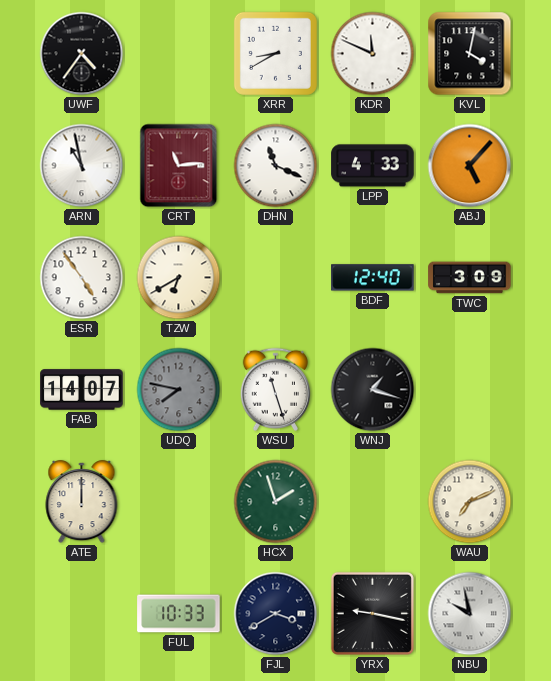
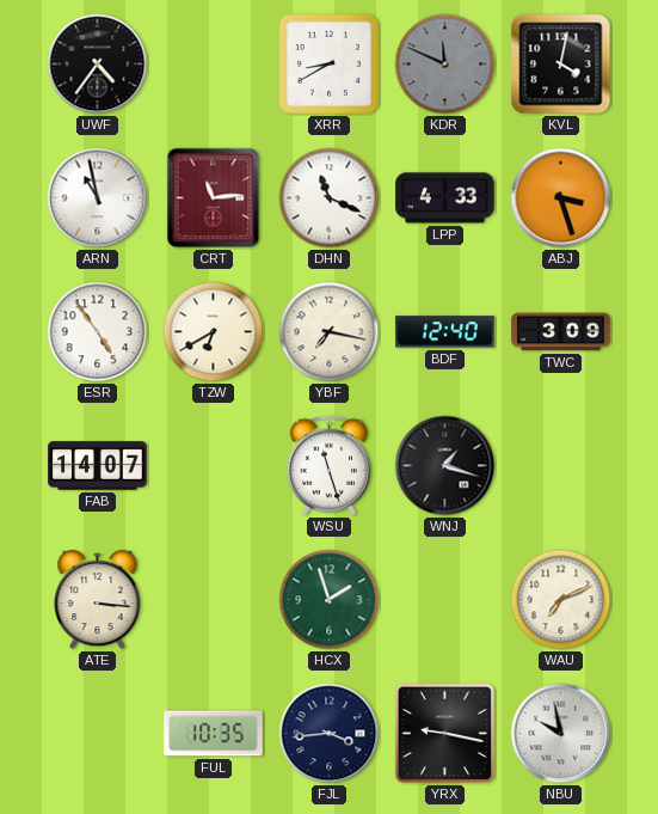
KDR dial: white -> grey (445, 65)
ABJ: 5:07 -> 3:27 (561, 198)
YBF: none -> 7:17 (330, 332)
UDQ: 7:47 -> none (179, 390)
ATE: 12:00 -> 3:16 (98, 600)
FUL: 10:33 -> 10:35 (214, 734)
FJL: 3:40 -> 3:44 (330, 734)
